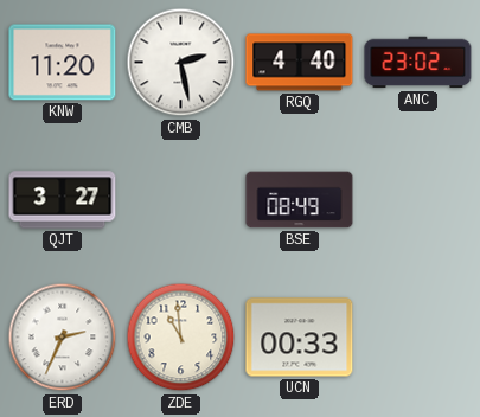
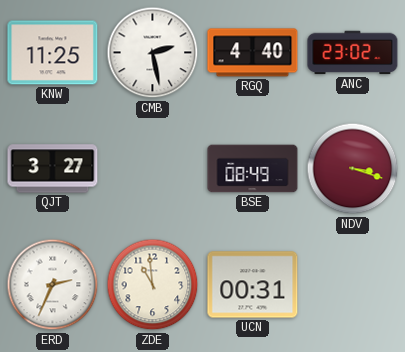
KNW: 11:20 -> 11:25 (53, 53)
NDV: none -> 3:18 (353, 169)
UCN: 00:33 -> 00:31 (253, 285)
